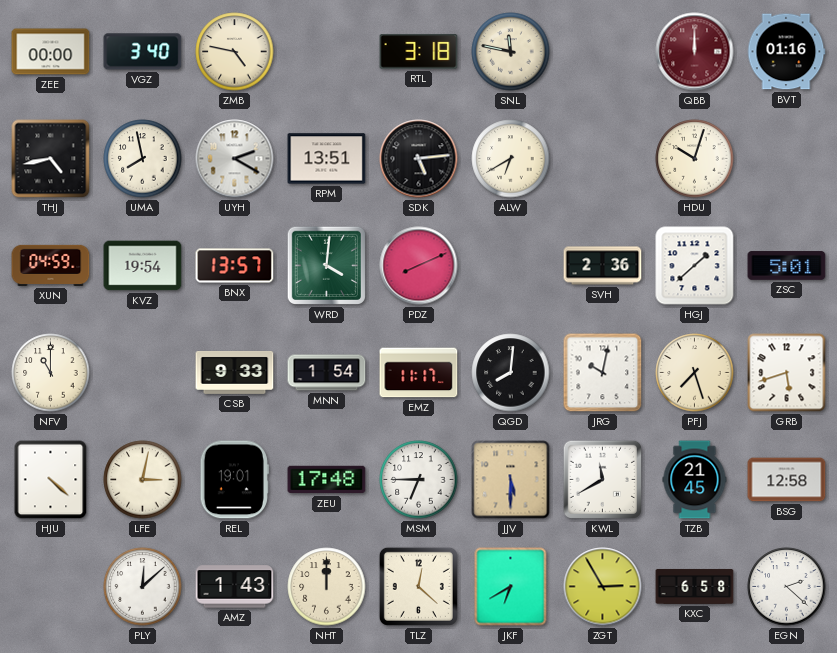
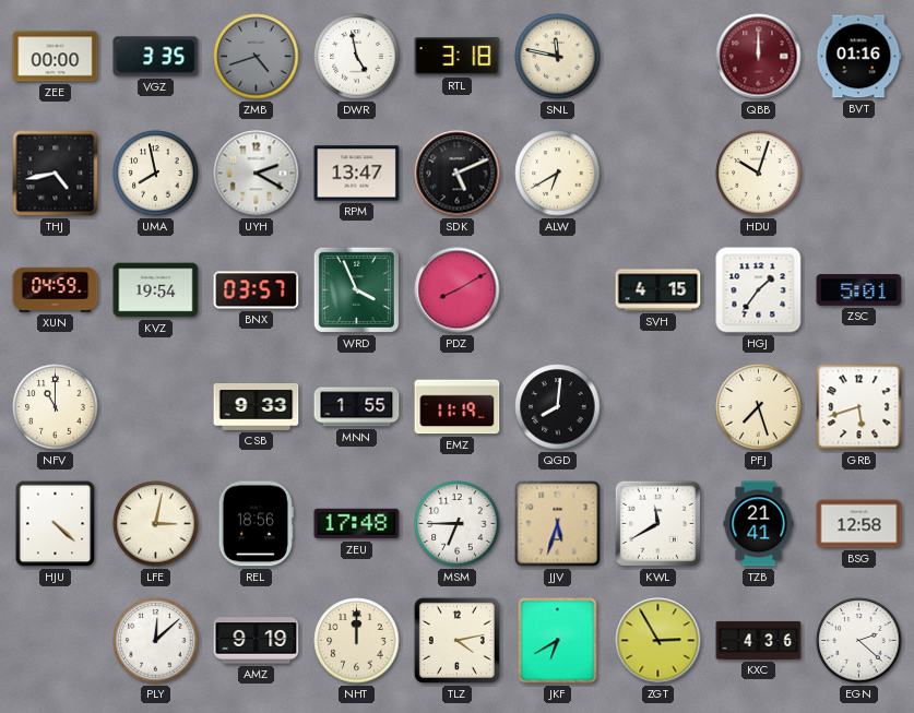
VGZ: 3:40 -> 3:35 (156, 57)
ZMB: 4:47 -> 4:42 (257, 57)
ZMB dial: cream -> grey (257, 57)
DWR: none -> 4:58 (357, 57)
RPM: 13:51 -> 13:47 (357, 174)
SDK: 5:14 -> 5:11 (458, 174)
BNX: 13:57 -> 03:57 (257, 290)
WRD: 4:01 -> 3:56 (356, 289)
PDZ: 8:11 -> 8:10 (458, 290)
SVH: 2:36 -> 4:15 (658, 290)
HGJ: 1:38 -> 1:36 (759, 290)
MNN: 1:54 -> 1:55 (357, 407)
EMZ: 11:17 -> 11:19 (458, 407)
JRG: 10:02 -> none (603, 373)
REL: 19:01 -> 18:56 (256, 524)
JJV: 5:30 -> 5:33 (558, 524)
TZB: 21:45 -> 21:41 (759, 524)
AMZ: 1:43 -> 9:19 (257, 641)
TLZ: 12:22 -> 4:13 (456, 640)
KXC: 6:58 -> 4:36 (759, 640)
